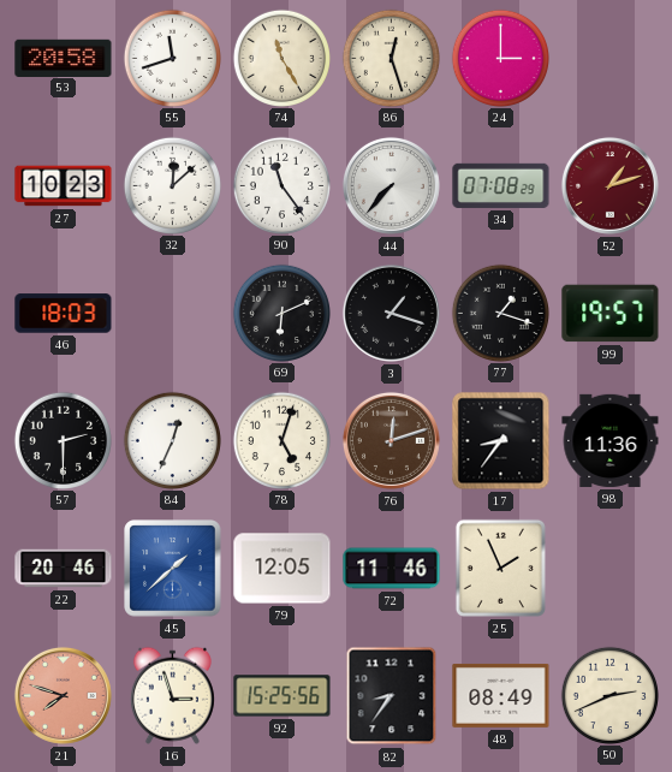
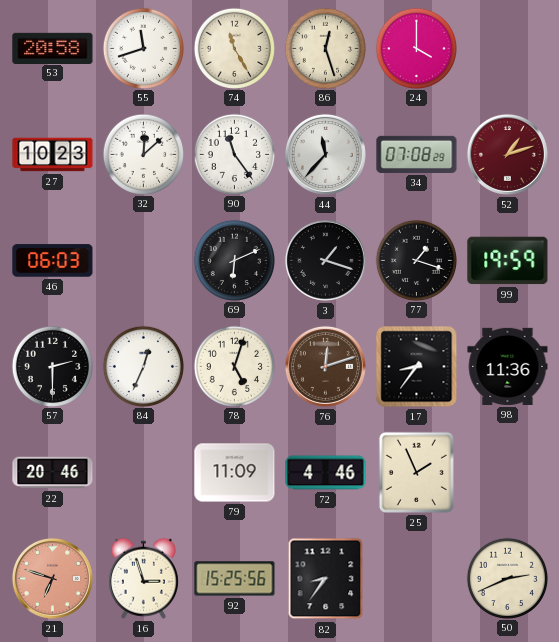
24: 3:00 -> 4:00 (416, 48)
44: 7:37 -> 11:37 (325, 154)
46: 18:03 -> 06:03 (53, 261)
99: 19:57 -> 19:59 (508, 261)
45: 1:38 -> none (173, 569)
79: 12:05 -> 11:09 (235, 473)
72: 11:46 -> 4:46 (326, 473)
21: 7:48 -> 6:48 (52, 578)
48: 08:49 -> none (501, 695)
